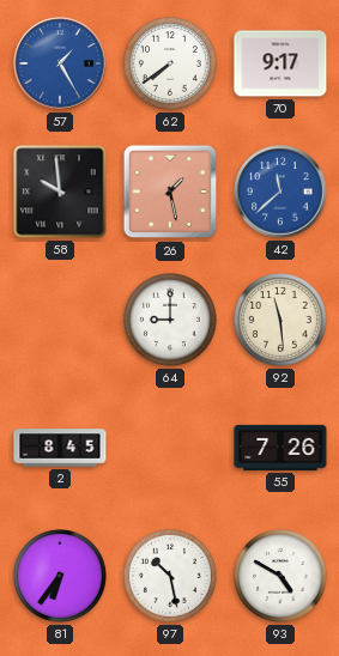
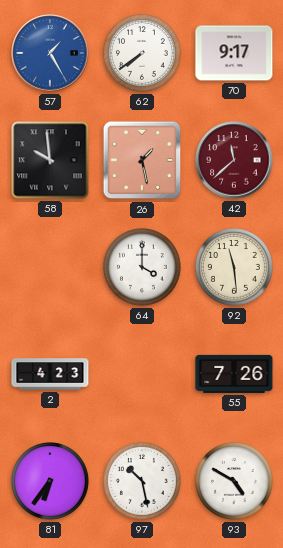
42 dial: blue -> burgundy (234, 160)
64: 9:00 -> 4:00 (143, 268)
2: 8:45 -> 4:23 (50, 374)
